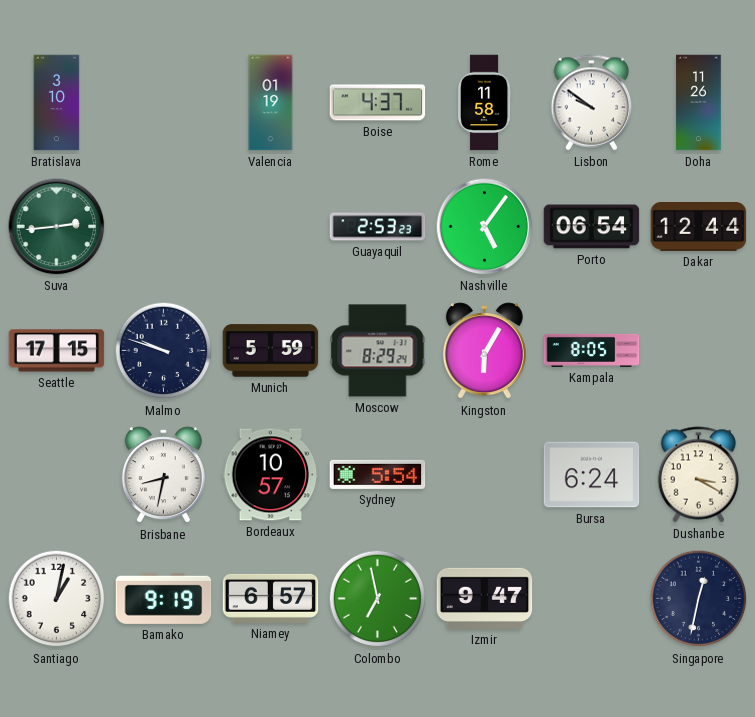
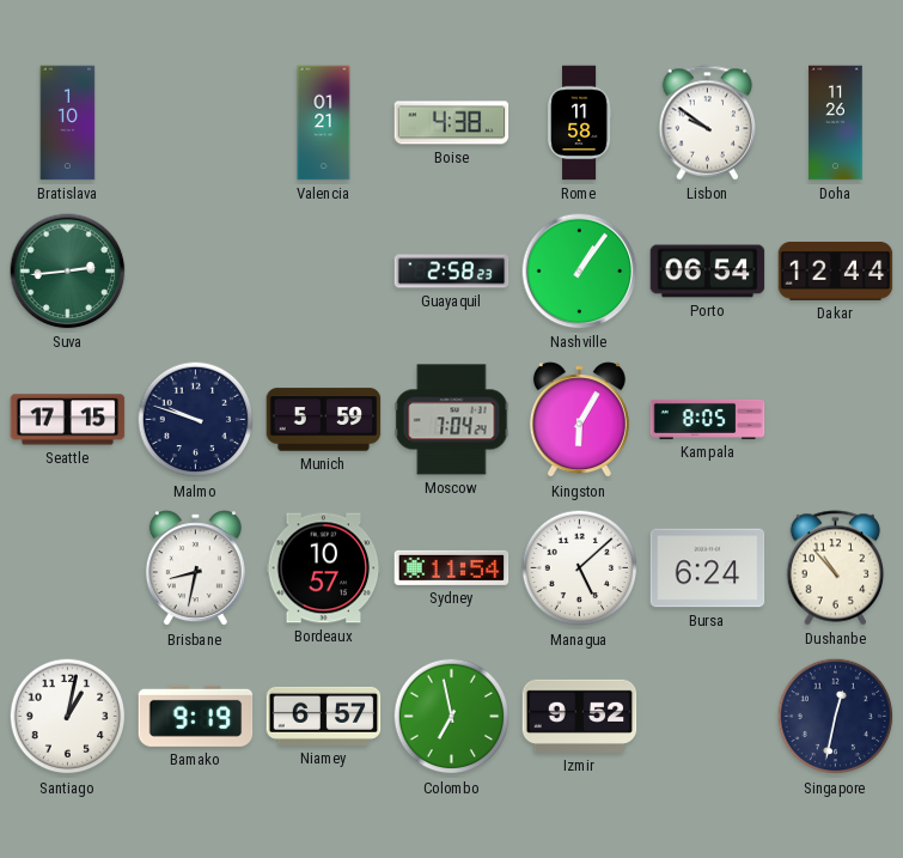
Bratislava: 3:10 -> 1:10 (68, 123)
Valencia: 01:19 -> 01:21 (324, 123)
Boise: 4:37 -> 4:38 (452, 123)
Guayaquil: 2:53 -> 2:58 (452, 272)
Nashville: 5:06 -> 1:06 (580, 272)
Moscow: 8:29 -> 7:04 (452, 420)
Sydney: 5:54 -> 11:54 (452, 567)
Managua: none -> 5:08 (580, 568)
Dushanbe: 3:20 -> 10:53 (836, 568)
Izmir: 9:47 -> 9:52 (580, 716)
